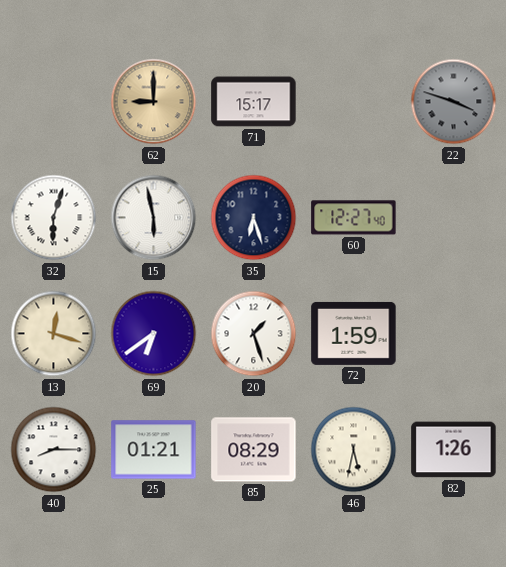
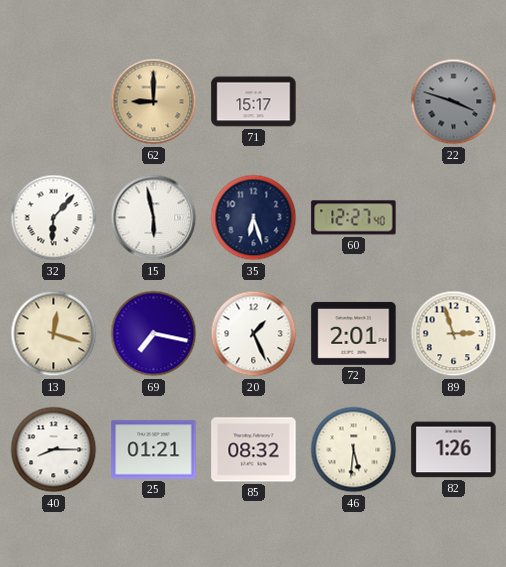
32: 6:03 -> 6:07 (54, 218)
69: 6:39 -> 7:17 (154, 334)
20: 1:27 -> 1:26 (254, 334)
72: 1:59 -> 2:01 (354, 333)
89: none -> 2:57 (454, 334)
85: 08:29 -> 08:32 (254, 450)
46: 5:32 -> 5:31 (354, 450)
